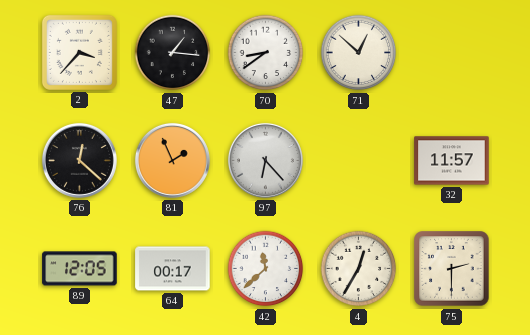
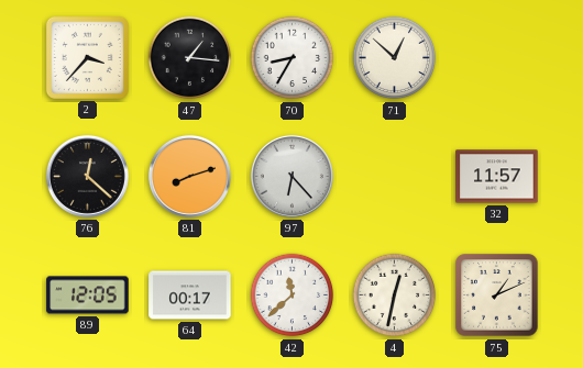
70: 8:39 -> 8:35 (293, 58)
81: 1:56 -> 8:12 (189, 176)
4: 12:35 -> 12:32 (395, 295)
75: 2:30 -> 1:11 (497, 295)
